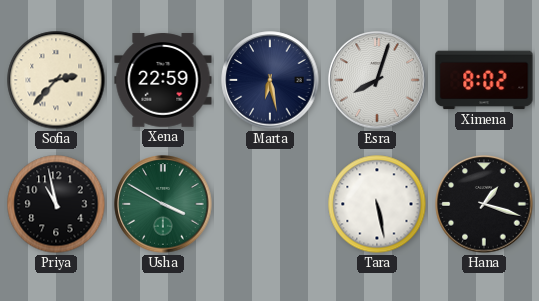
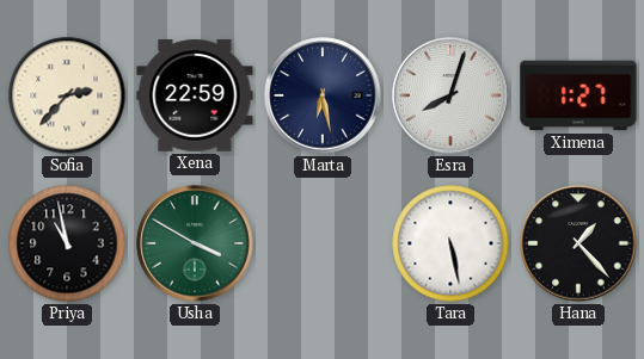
Ximena: 8:02 -> 1:27 (578, 95)
Hana: 1:18 -> 1:23 (578, 243)
